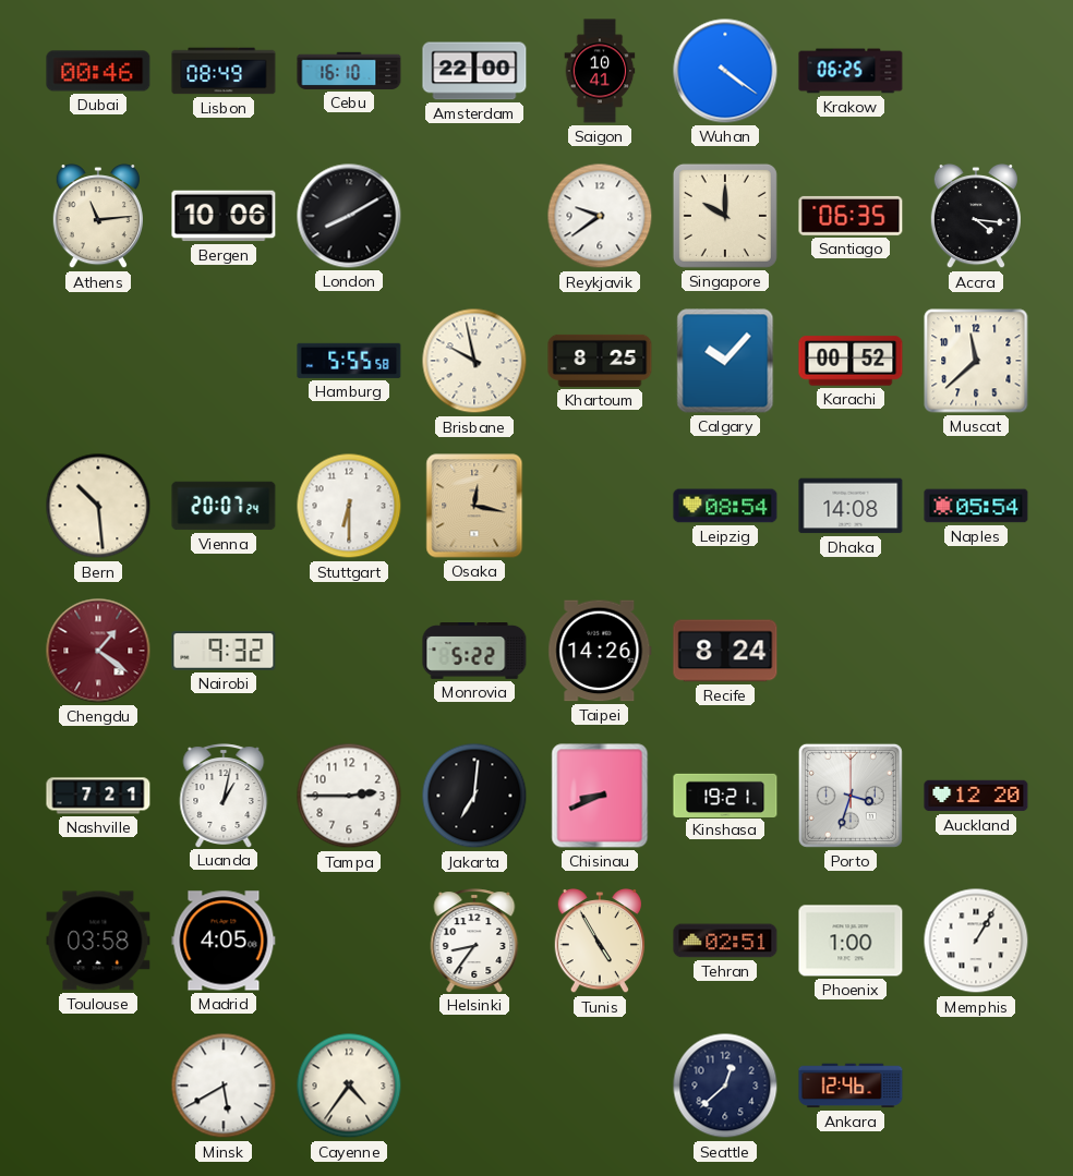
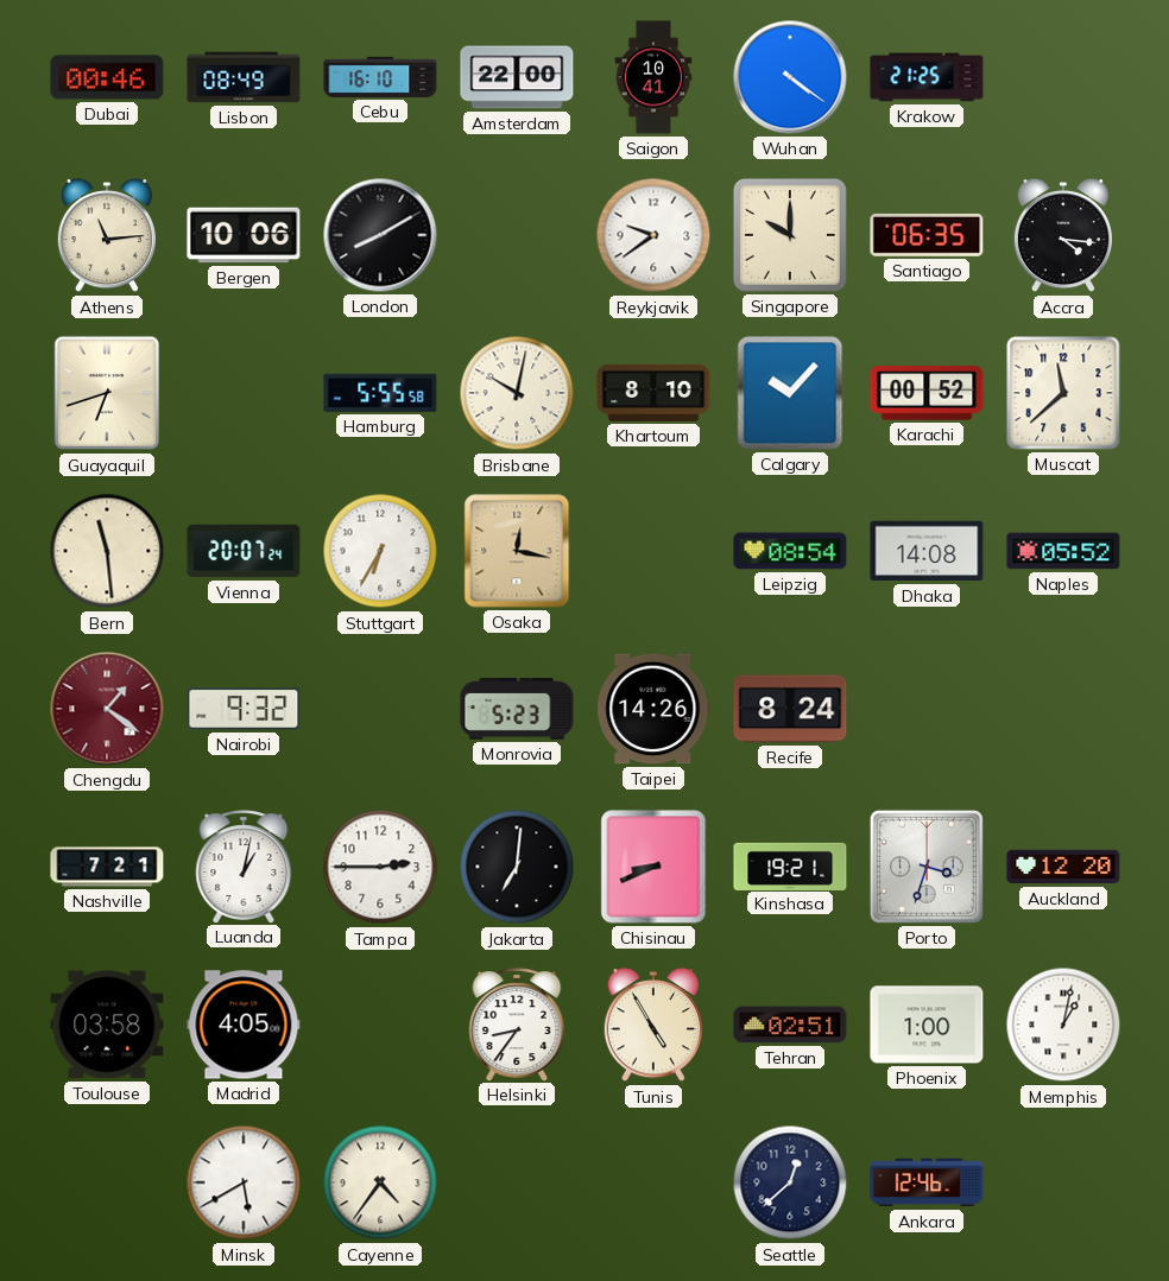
Krakow: 06:25 -> 21:25 (927, 77)
Guayaquil: none -> 6:42 (106, 393)
Brisbane: 9:58 -> 10:02 (517, 393)
Khartoum: 8:25 -> 8:10 (653, 393)
Bern: 10:29 -> 11:29 (107, 551)
Stuttgart: 6:30 -> 6:35 (380, 551)
Naples: 05:54 -> 05:52 (1063, 551)
Monrovia: 5:22 -> 5:23 (517, 710)
Memphis: 1:05 -> 1:02 (1063, 1025)
